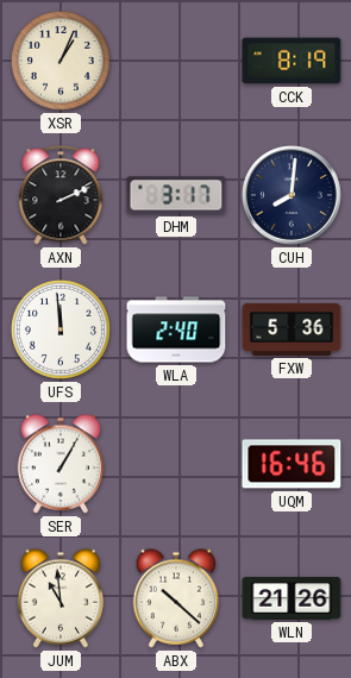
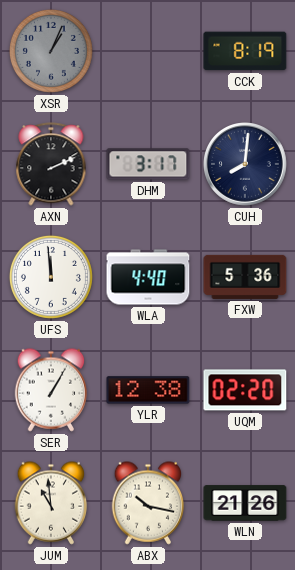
XSR dial: cream -> grey (51, 51)
WLA: 2:40 -> 4:40 (148, 277)
YLR: none -> 12:38 (148, 390)
UQM: 16:46 -> 02:20 (245, 390)
ABX: 10:22 -> 10:17 (148, 503)
